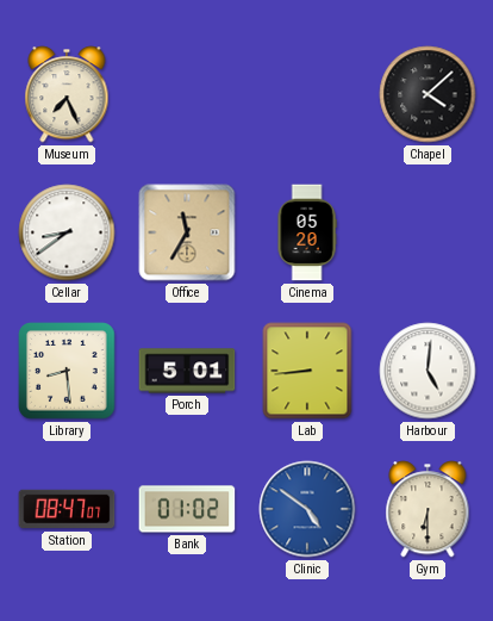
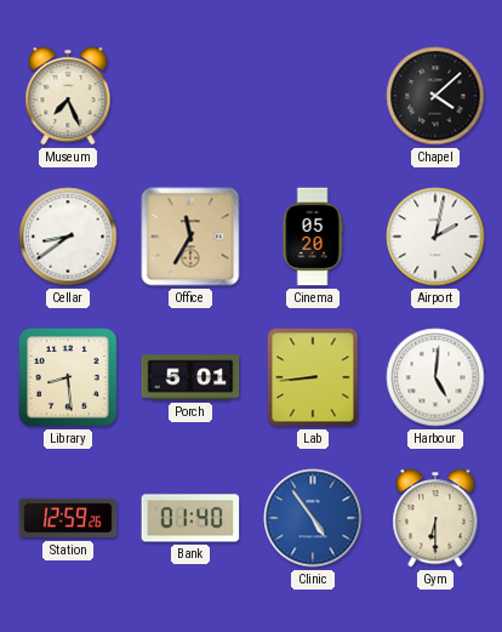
Airport: none -> 2:02 (435, 237)
Station: 08:47 -> 12:59 (68, 518)
Bank: 01:02 -> 01:40 (190, 518)
Clinic: 4:51 -> 4:54 (313, 518)
